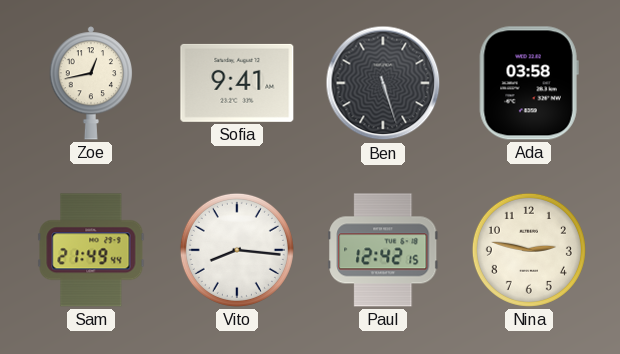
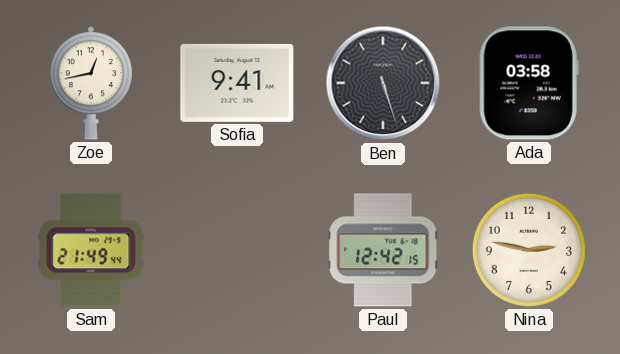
Vito: 8:16 -> none (237, 250)
